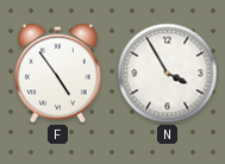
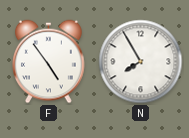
N: 3:55 -> 7:55 (141, 62)
